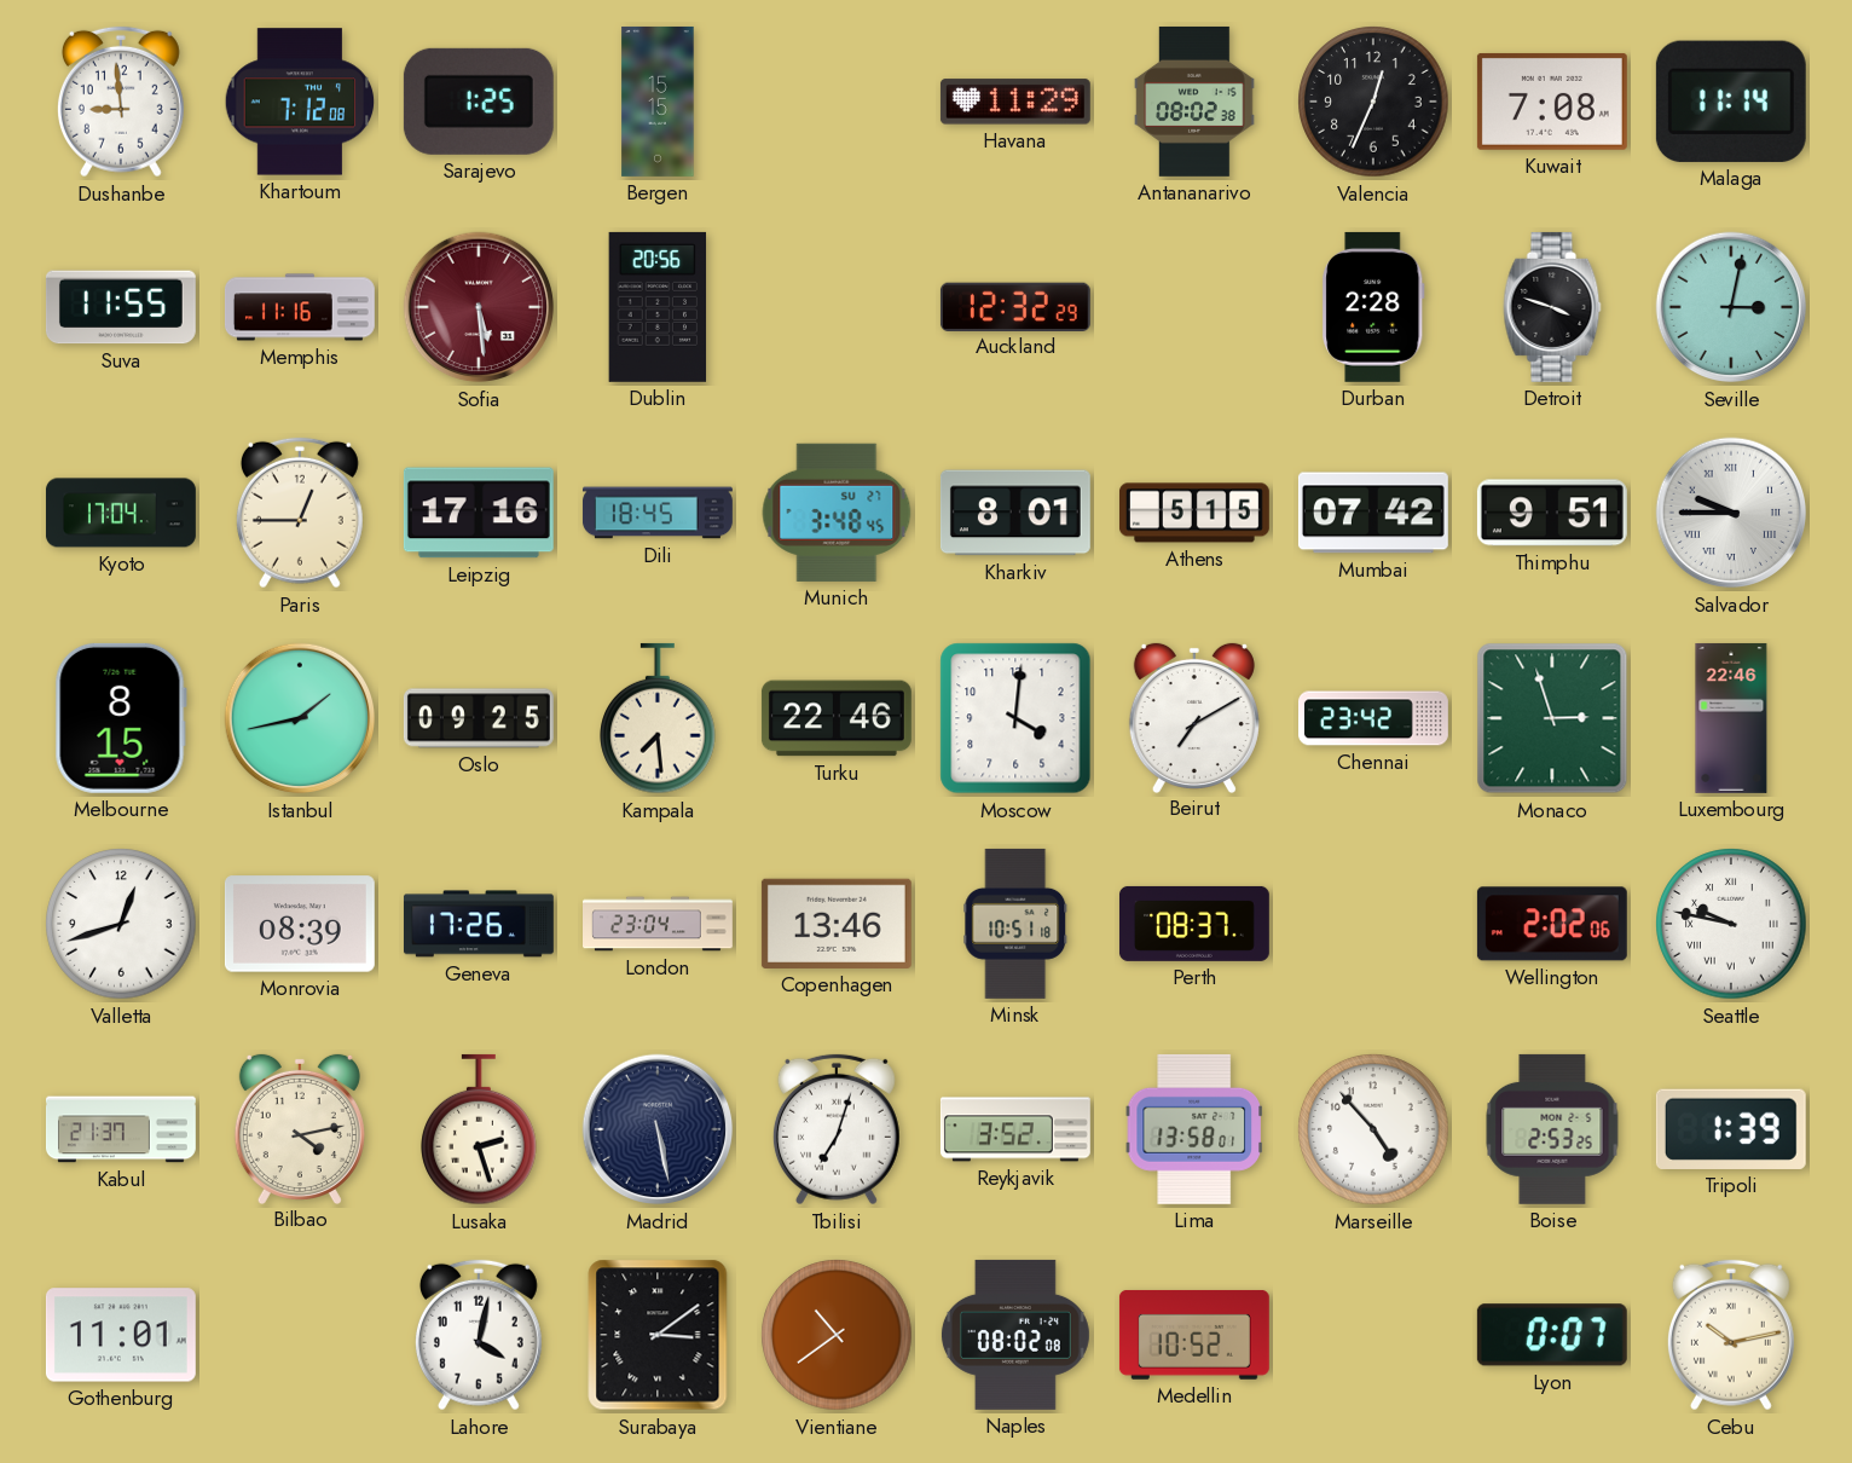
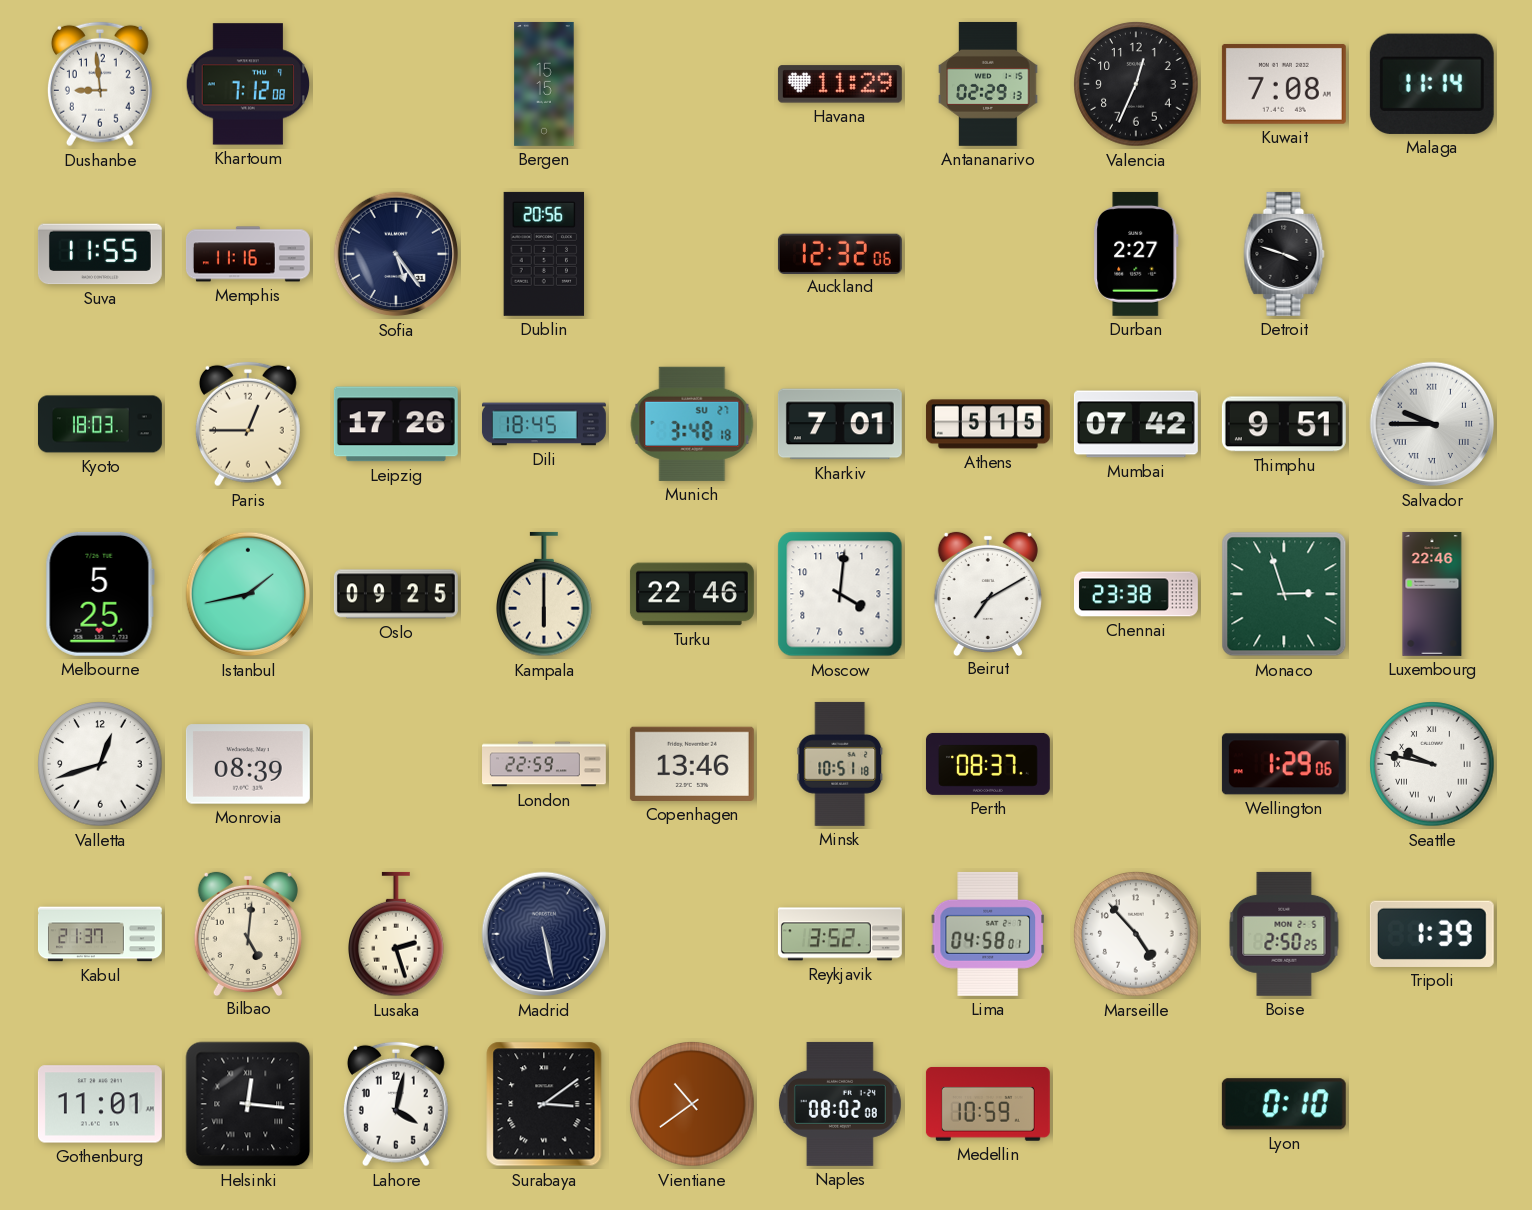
Sarajevo: 1:25 -> none (479, 102)
Antananarivo: 08:02 -> 02:29 (988, 84)
Sofia: 5:29 -> 5:24 (396, 254)
Sofia dial: burgundy -> navy (396, 254)
Auckland: 12:32:29 -> 12:32:06 (840, 253)
Durban: 2:28 -> 2:27 (1136, 254)
Seville: 3:02 -> none (1731, 307)
Kyoto: 17:04 -> 18:03 (100, 424)
Leipzig: 17:16 -> 17:26 (396, 424)
Munich: 3:48:45 -> 3:48:18 (692, 424)
Kharkiv: 8:01 -> 7:01 (840, 424)
Melbourne: 8:15 -> 5:25 (100, 594)
Kampala: 7:29 -> 6:00 (544, 594)
Chennai: 23:42 -> 23:38 (1136, 594)
Geneva: 17:26 -> none (479, 924)
London: 23:04 -> 22:59 (545, 764)
Wellington: 2:02 -> 1:29 (1284, 764)
Bilbao: 4:13 -> 5:01 (248, 933)
Tbilisi: 7:03 -> none (837, 1129)
Lima: 13:58 -> 04:58 (988, 934)
Boise: 2:53 -> 2:50 (1284, 934)
Helsinki: none -> 12:16 (248, 1104)
Medellin: 10:52 -> 10:59 (988, 1104)
Lyon: 0:07 -> 0:10 (1284, 1104)
Cebu: 10:13 -> none (1731, 1335)
